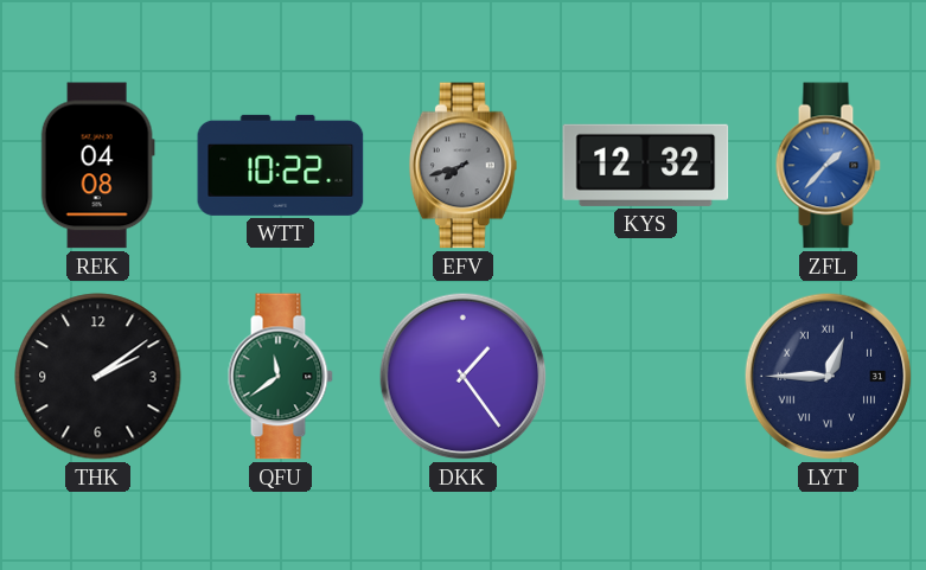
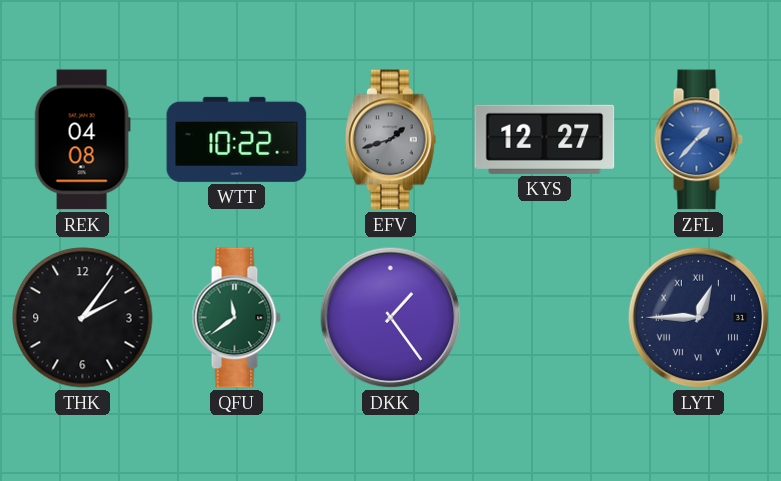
EFV: 7:42 -> 1:42 (390, 140)
KYS: 12:32 -> 12:27 (545, 139)
THK: 2:09 -> 2:06 (83, 318)
